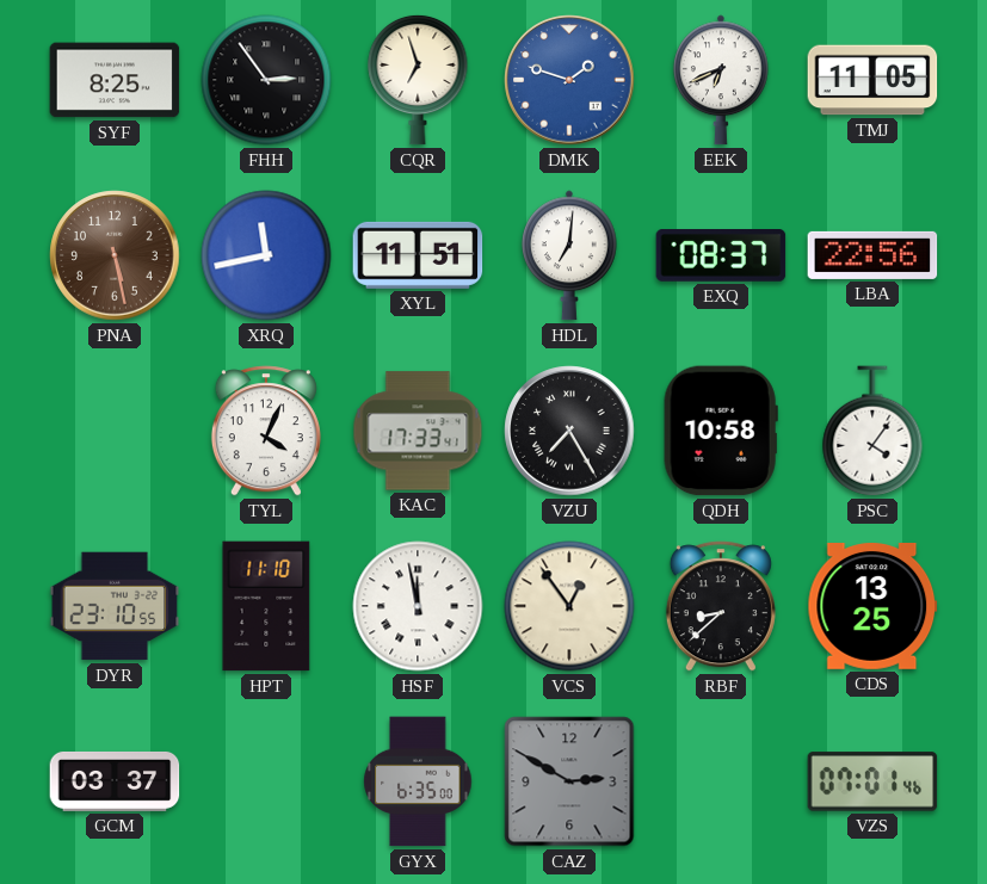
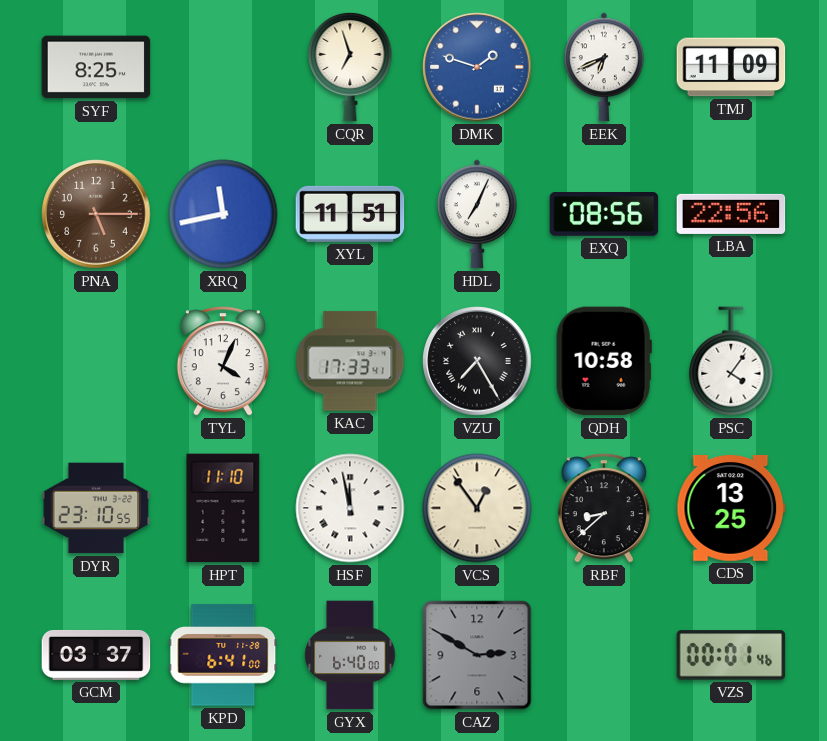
FHH: 2:54 -> none (266, 80)
TMJ: 11:05 -> 11:09 (731, 67)
PNA: 5:28 -> 5:15 (96, 214)
HDL: 7:01 -> 7:04 (478, 214)
EXQ: 08:37 -> 08:56 (604, 215)
KPD: none -> 6:41 (223, 655)
GYX: 6:35 -> 6:40 (350, 655)
VZS: 07:01 -> 00:01 (731, 655)
